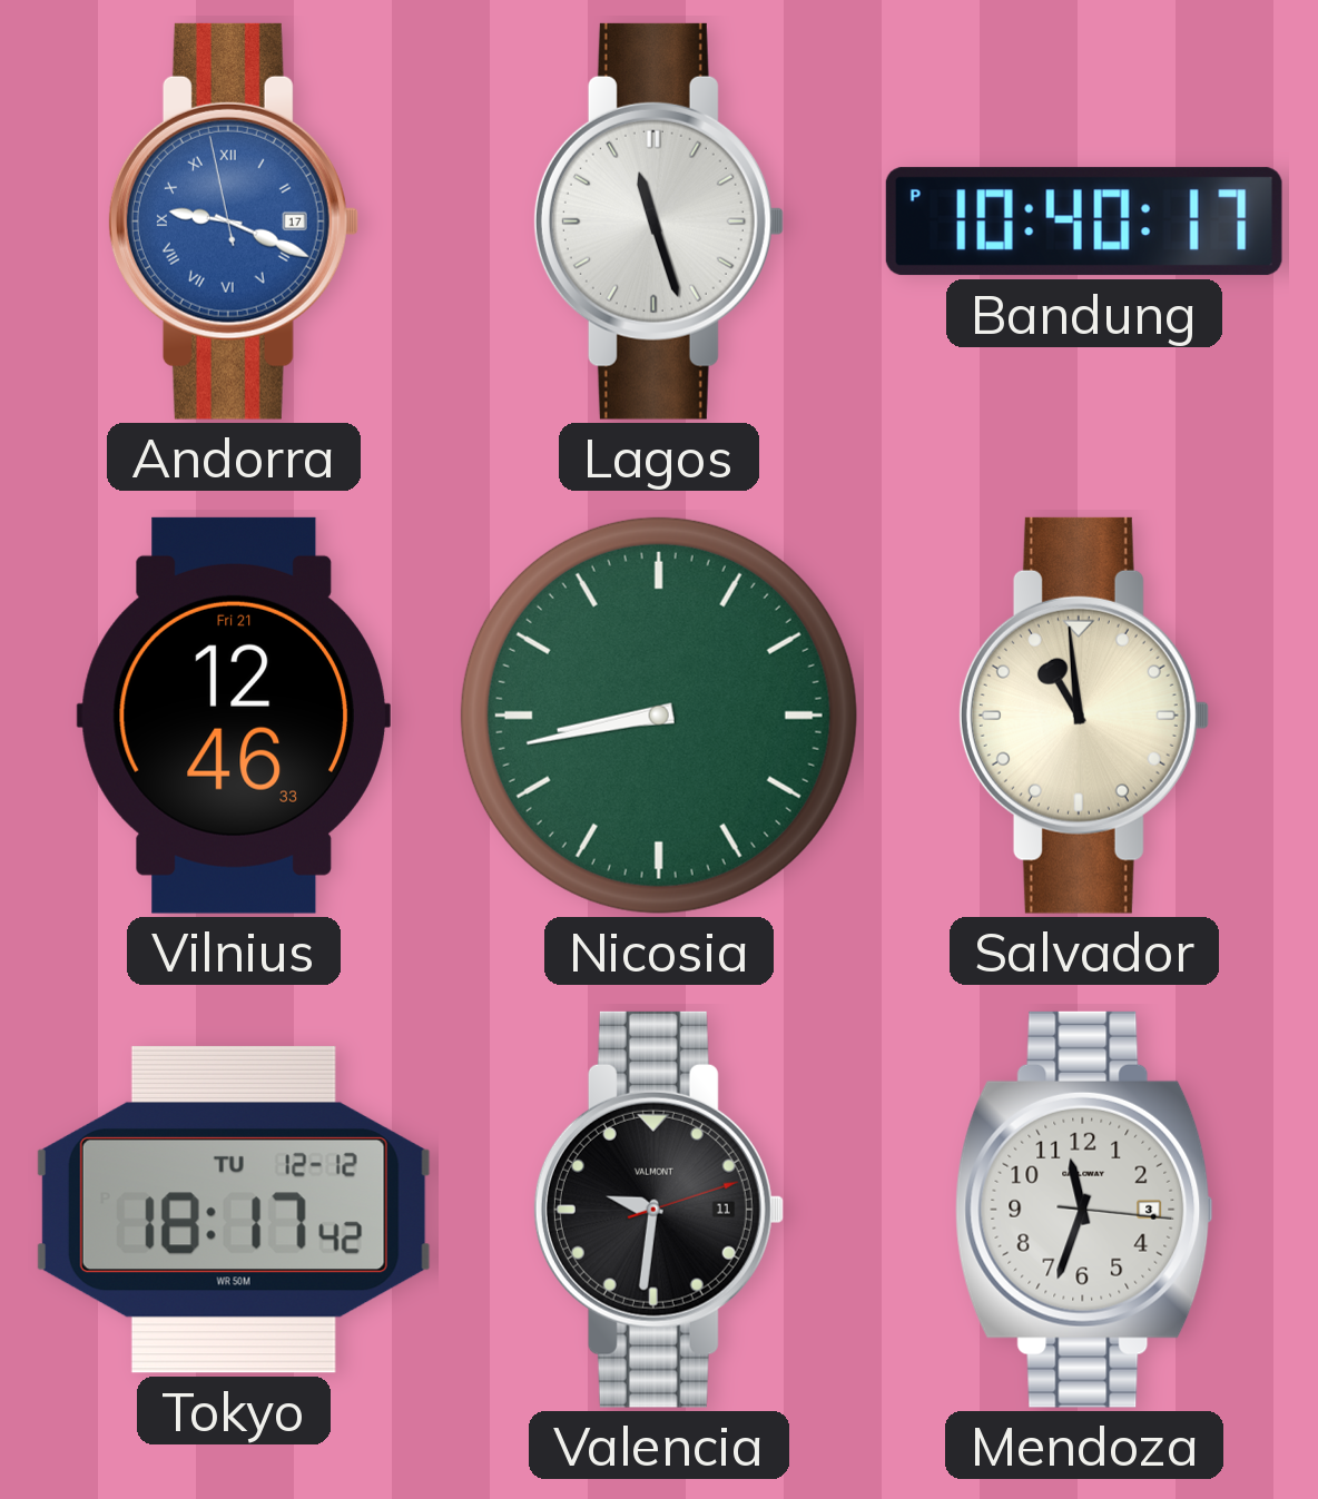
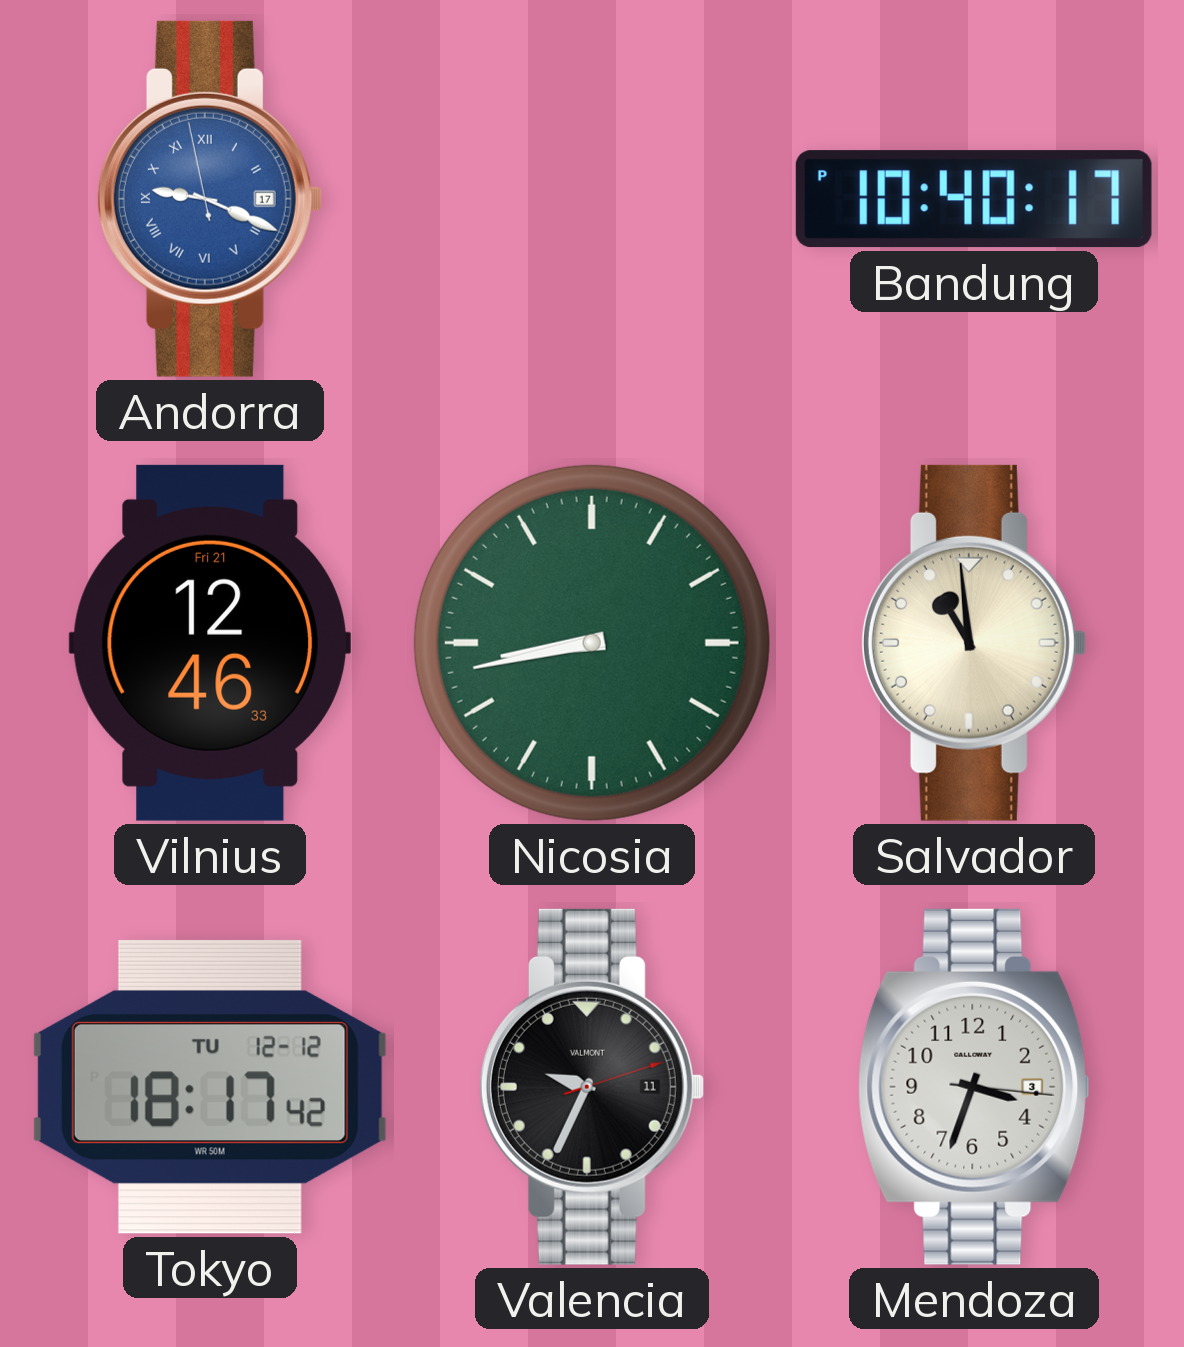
Lagos: 11:27 -> none (658, 221)
Valencia: 9:31 -> 9:34 (591, 1087)
Mendoza: 11:33 -> 3:33 (974, 1087)
